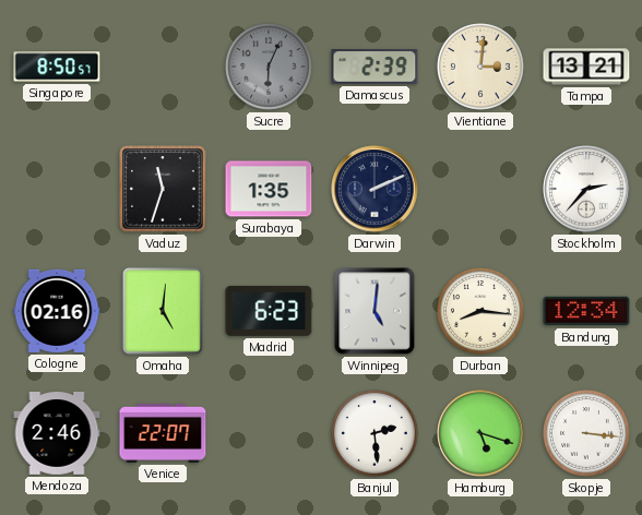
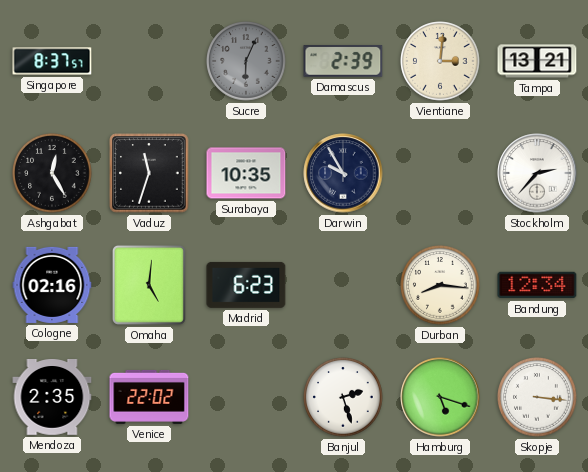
Singapore: 8:50 -> 8:37 (52, 61)
Ashgabat: none -> 12:25 (52, 173)
Surabaya: 1:35 -> 10:35 (246, 173)
Darwin: 2:11 -> 9:55 (343, 173)
Winnipeg: 5:01 -> none (374, 311)
Mendoza: 2:46 -> 2:35 (52, 398)
Venice: 22:07 -> 22:02 (149, 397)
Banjul: 2:29 -> 2:27 (343, 397)
